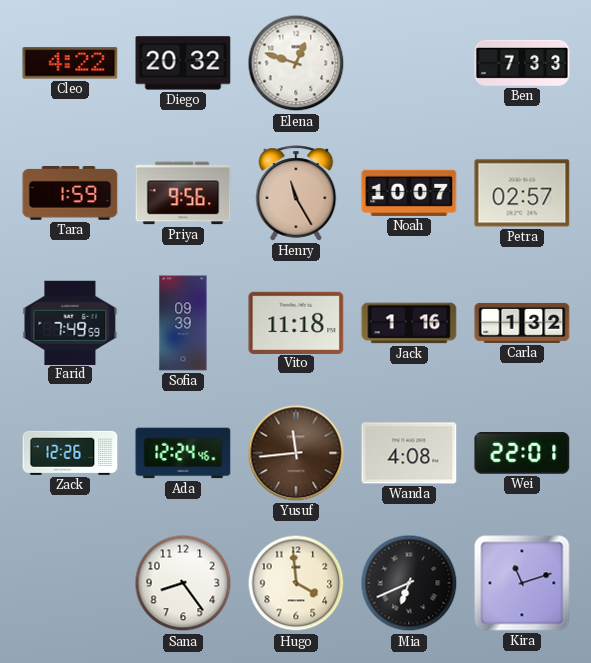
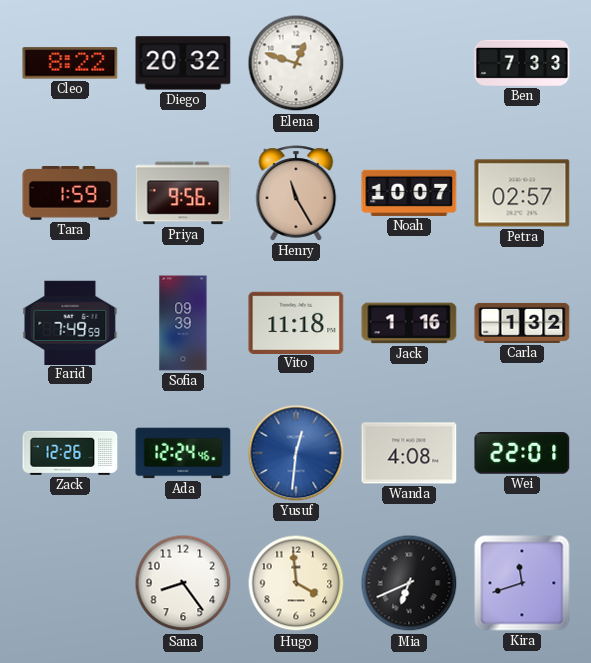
Cleo: 4:22 -> 8:22 (70, 63)
Yusuf: 11:44 -> 12:31 (296, 453)
Yusuf dial: brown -> blue (296, 453)
Kira: 11:12 -> 11:42 (522, 583)
